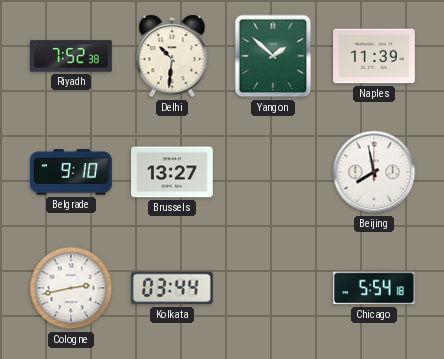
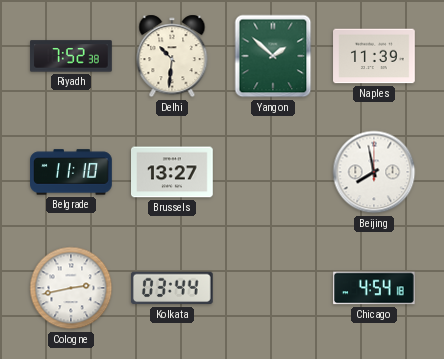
Belgrade: 9:10 -> 11:10 (71, 172)
Chicago: 5:54 -> 4:54 (375, 288)
